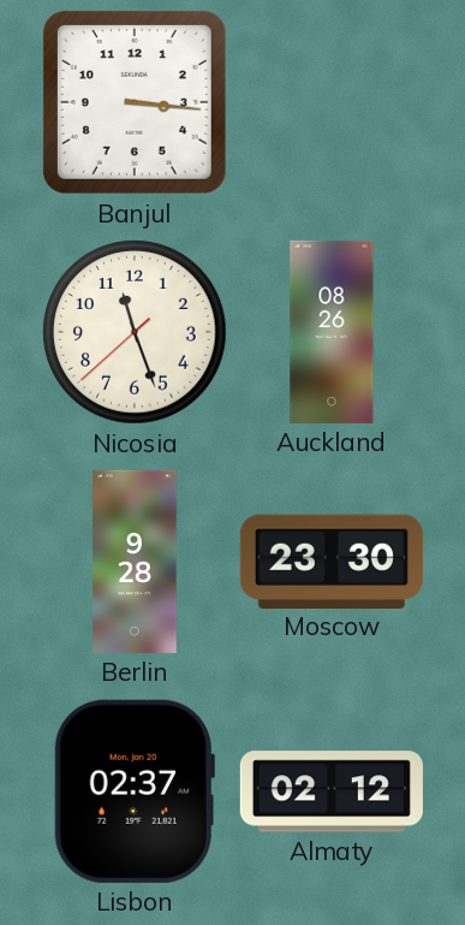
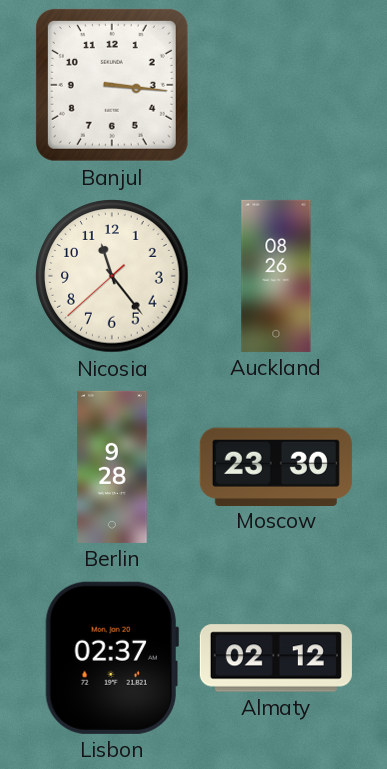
Nicosia: 11:26 -> 11:23 (112, 276)
